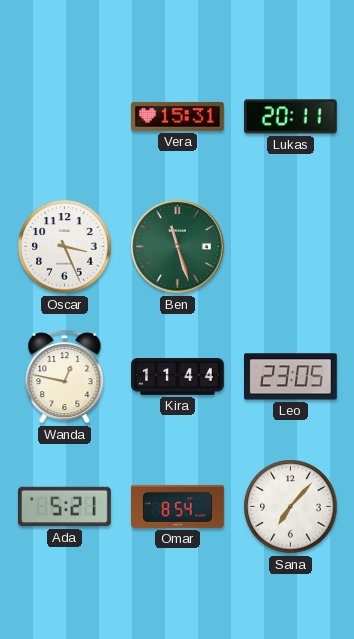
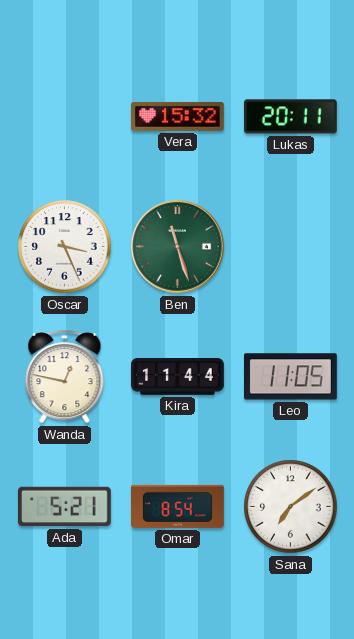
Vera: 15:31 -> 15:32 (178, 116)
Leo: 23:05 -> 11:05 (291, 377)
Sana: 7:07 -> 7:09 (291, 507)
